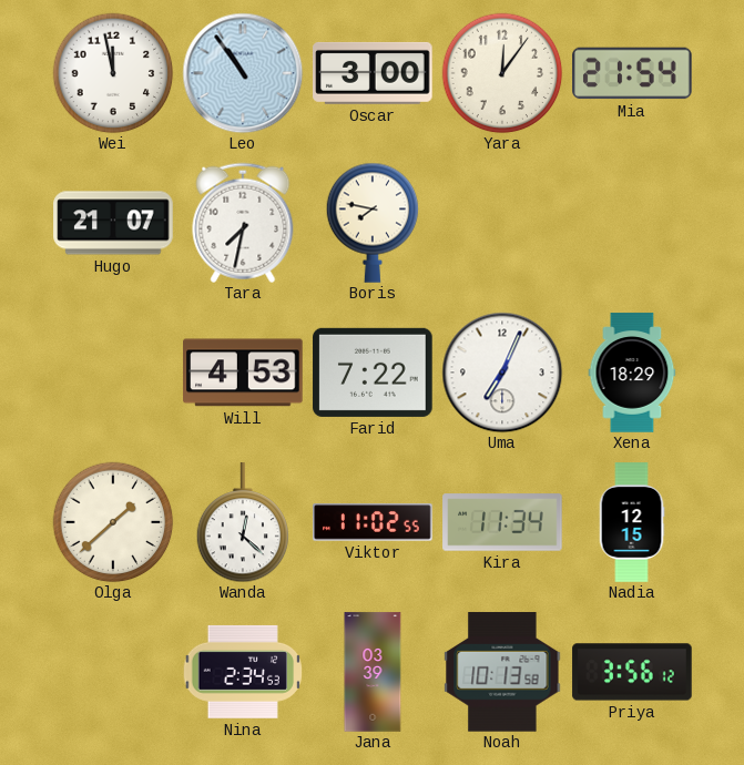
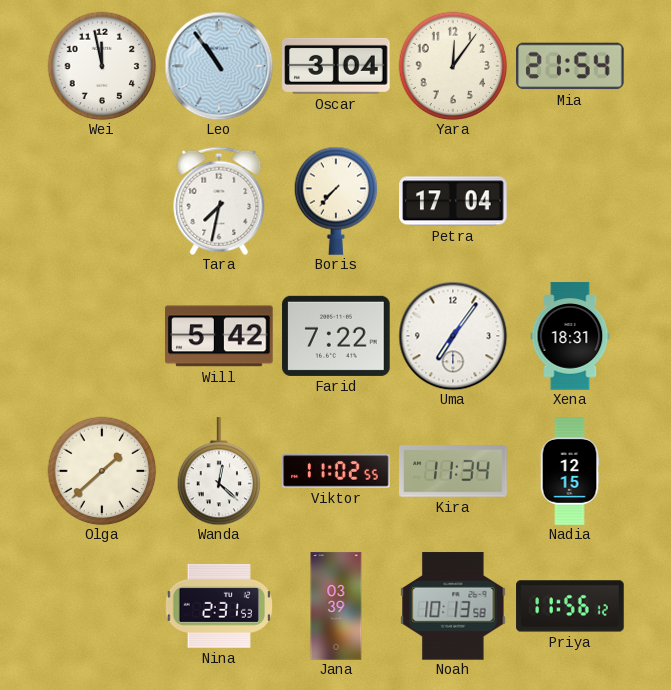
Oscar: 3:00 -> 3:04 (336, 66)
Hugo: 21:07 -> none (113, 223)
Boris: 7:47 -> 7:37 (336, 201)
Petra: none -> 17:04 (453, 201)
Will: 4:53 -> 5:42 (219, 336)
Uma: 7:04 -> 7:06 (453, 336)
Xena: 18:29 -> 18:31 (570, 336)
Nina: 2:34 -> 2:31 (219, 606)
Priya: 3:56 -> 11:56 (570, 606)
